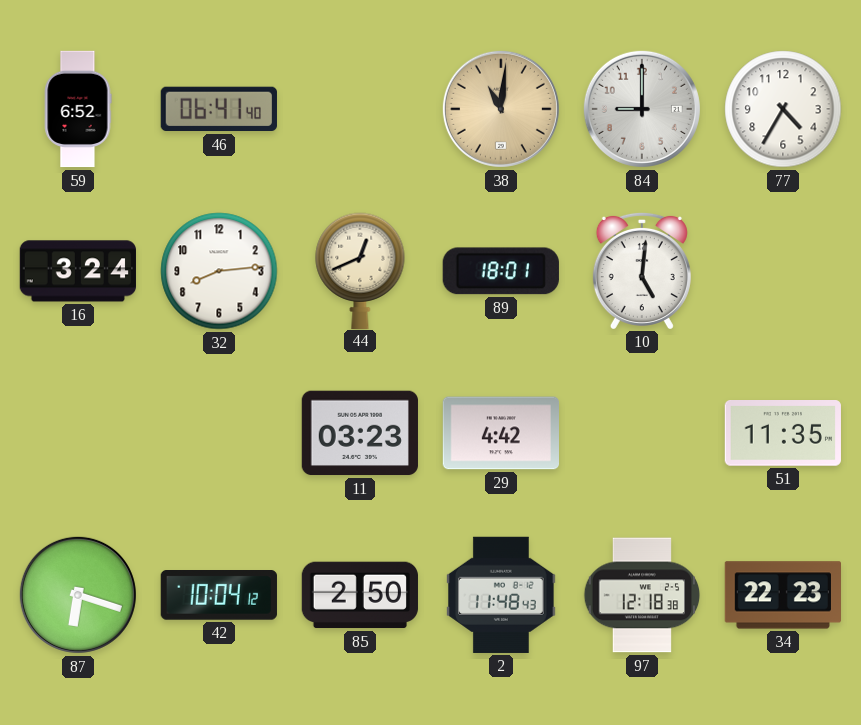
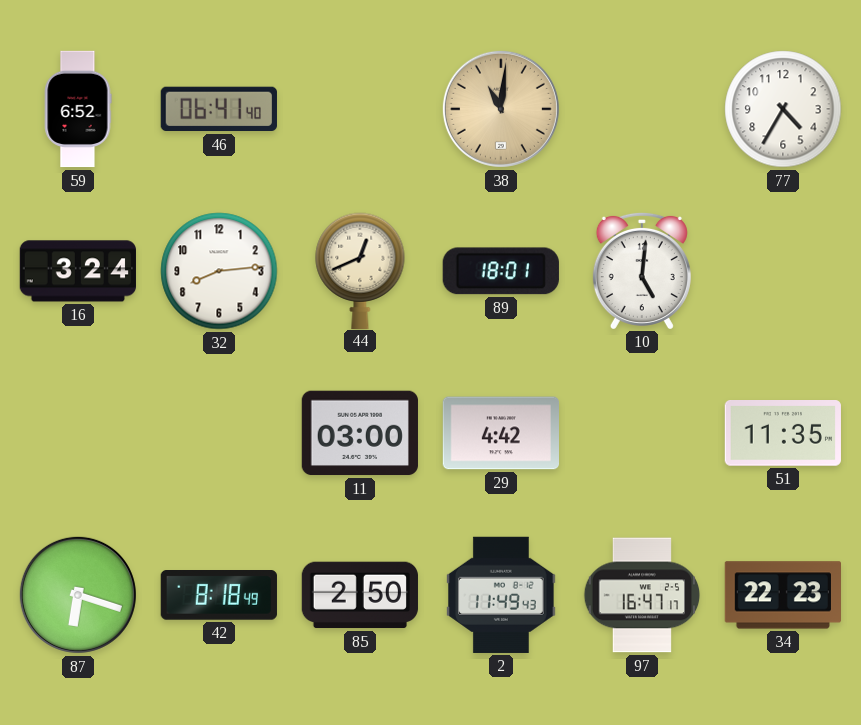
84: 9:00 -> none (642, 109)
11: 03:23 -> 03:00 (360, 433)
42: 10:04 -> 8:18 (219, 596)
2: 11:48 -> 11:49 (502, 595)
97: 12:18 -> 16:47 (642, 595)
